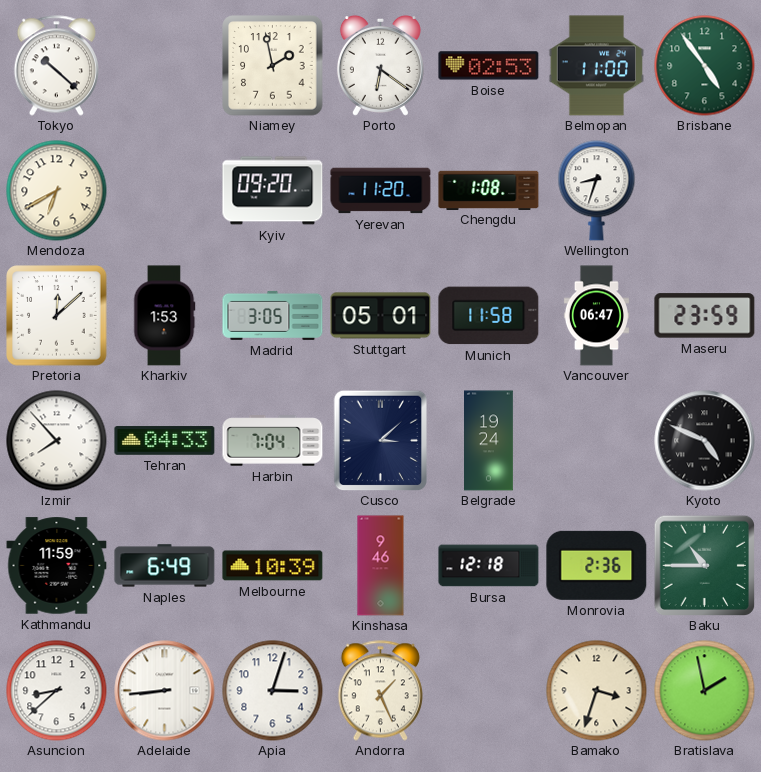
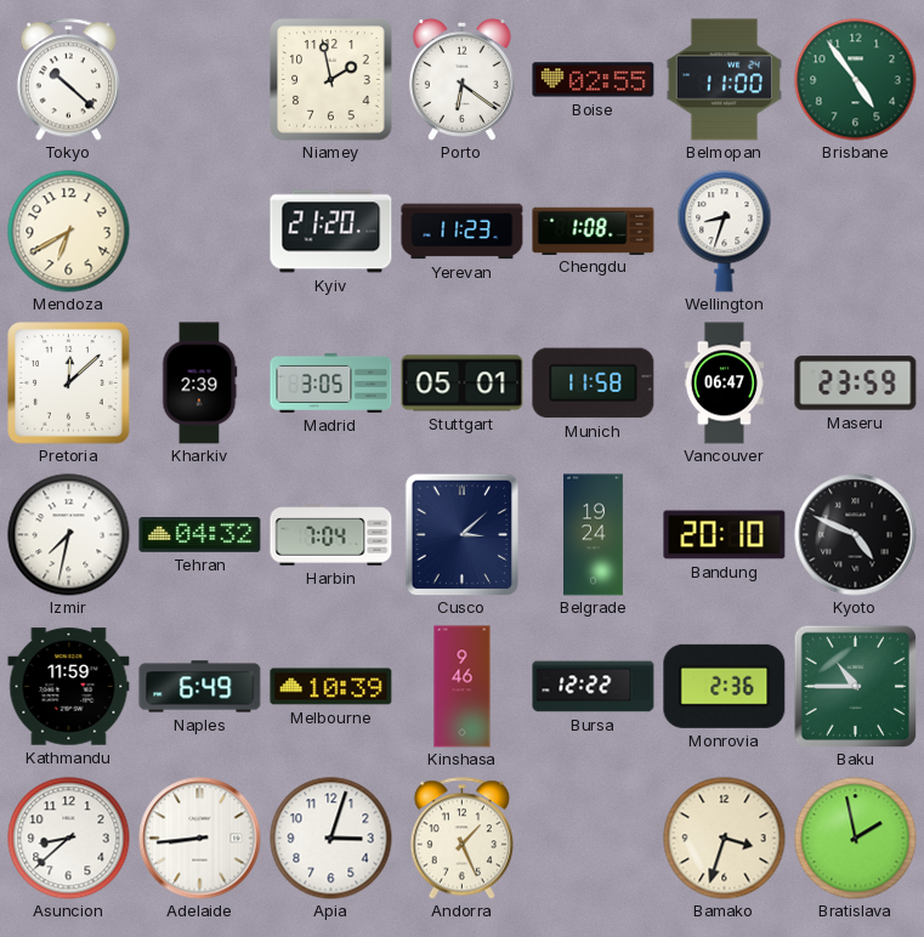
Boise: 02:53 -> 02:55 (594, 80)
Kyiv: 09:20 -> 21:20 (331, 232)
Yerevan: 11:20 -> 11:23 (463, 232)
Kharkiv: 1:53 -> 2:39 (200, 384)
Izmir: 7:53 -> 7:32 (69, 535)
Tehran: 04:33 -> 04:32 (200, 535)
Bandung: none -> 20:10 (725, 535)
Bursa: 12:18 -> 12:22 (594, 687)
